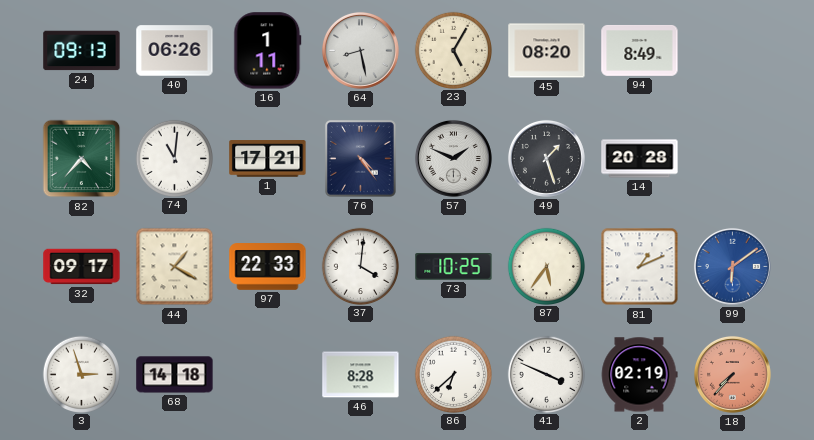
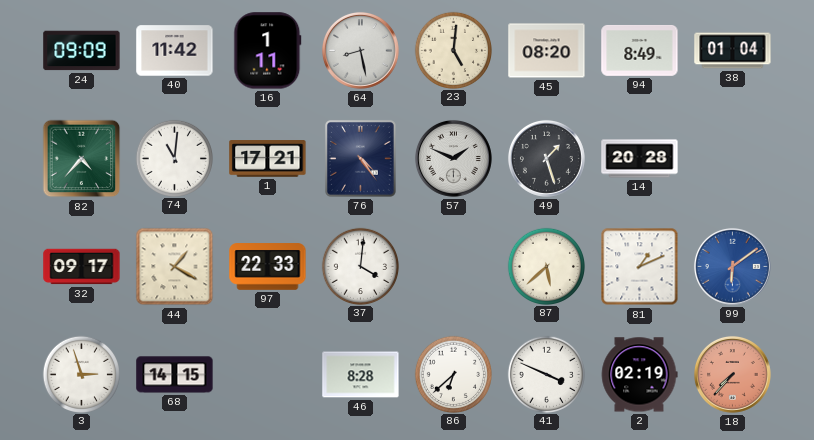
24: 09:13 -> 09:09 (82, 51)
40: 06:26 -> 11:42 (175, 51)
23: 5:05 -> 5:01 (453, 50)
38: none -> 01:04 (733, 51)
73: 10:25 -> none (454, 267)
87: 5:36 -> 5:38 (546, 266)
68: 14:18 -> 14:15 (175, 375)
